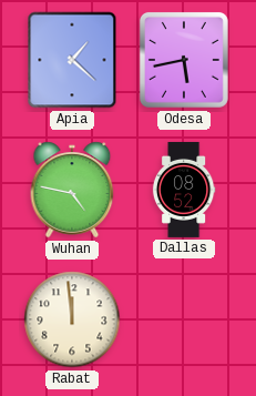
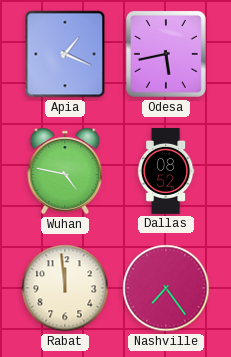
Apia: 1:22 -> 1:19 (65, 54)
Nashville: none -> 7:24 (166, 288)
